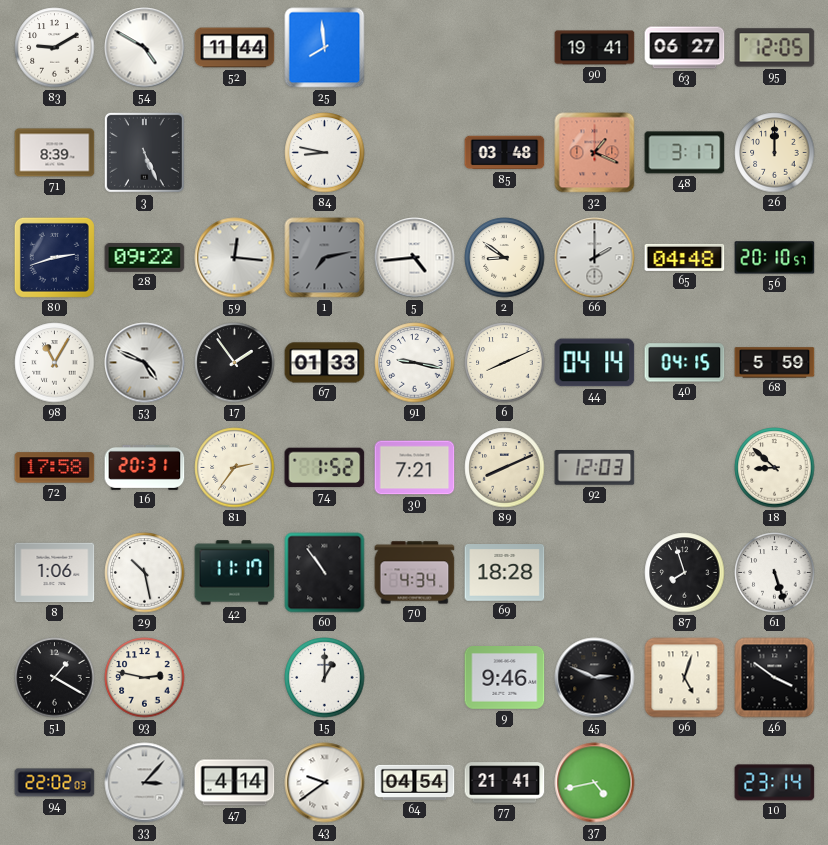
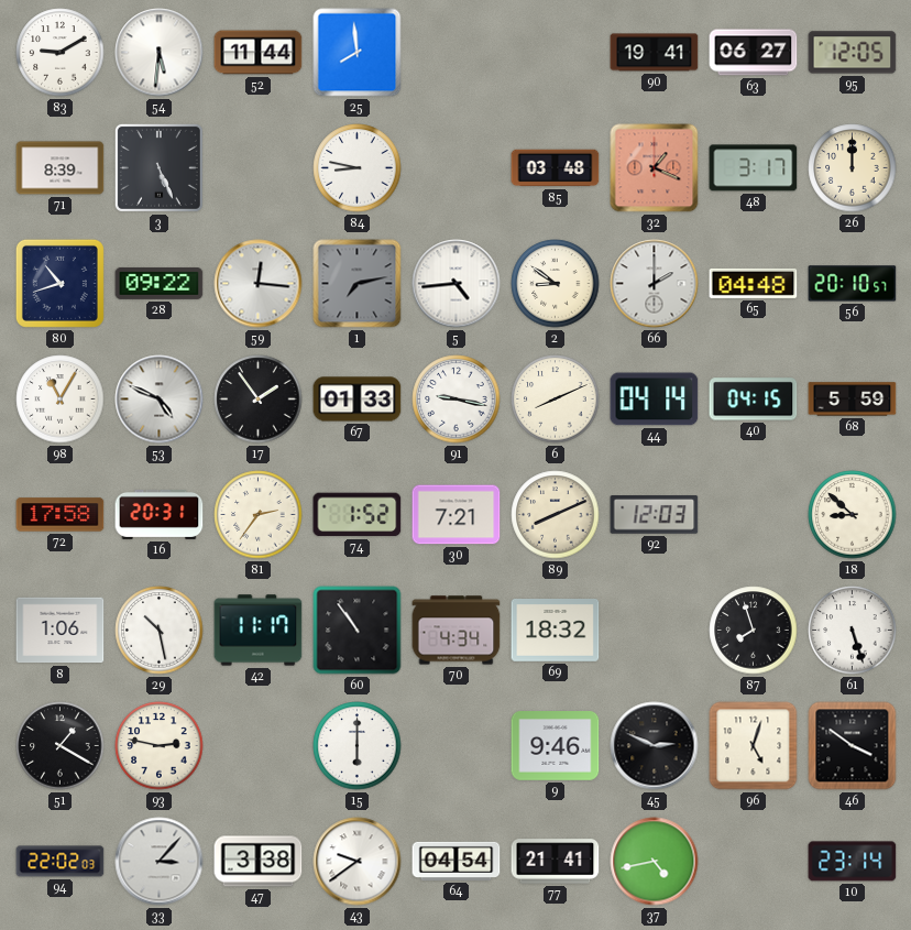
54: 4:50 -> 5:31 (160, 53)
80: 2:42 -> 10:42 (59, 283)
69: 18:28 -> 18:32 (556, 631)
15: 1:00 -> 6:00 (358, 746)
47: 4:14 -> 3:38 (259, 862)
